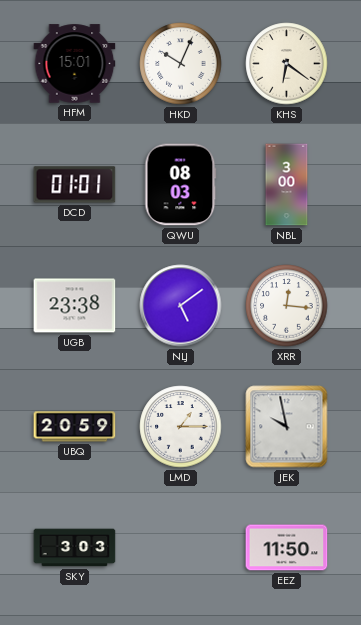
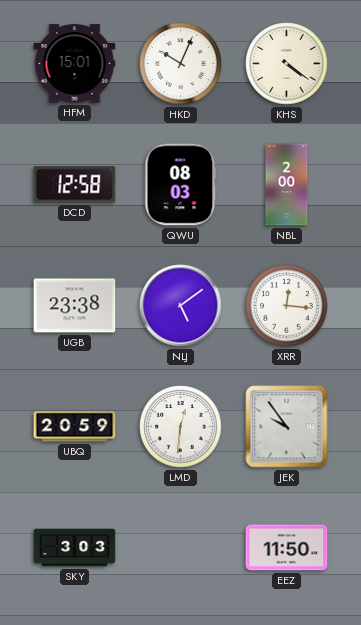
KHS: 6:21 -> 4:21 (287, 64)
DCD: 01:01 -> 12:58 (75, 185)
NBL: 3:00 -> 2:00 (287, 185)
LMD: 1:15 -> 12:31 (181, 427)
JEK: 9:58 -> 9:54 (287, 427)
